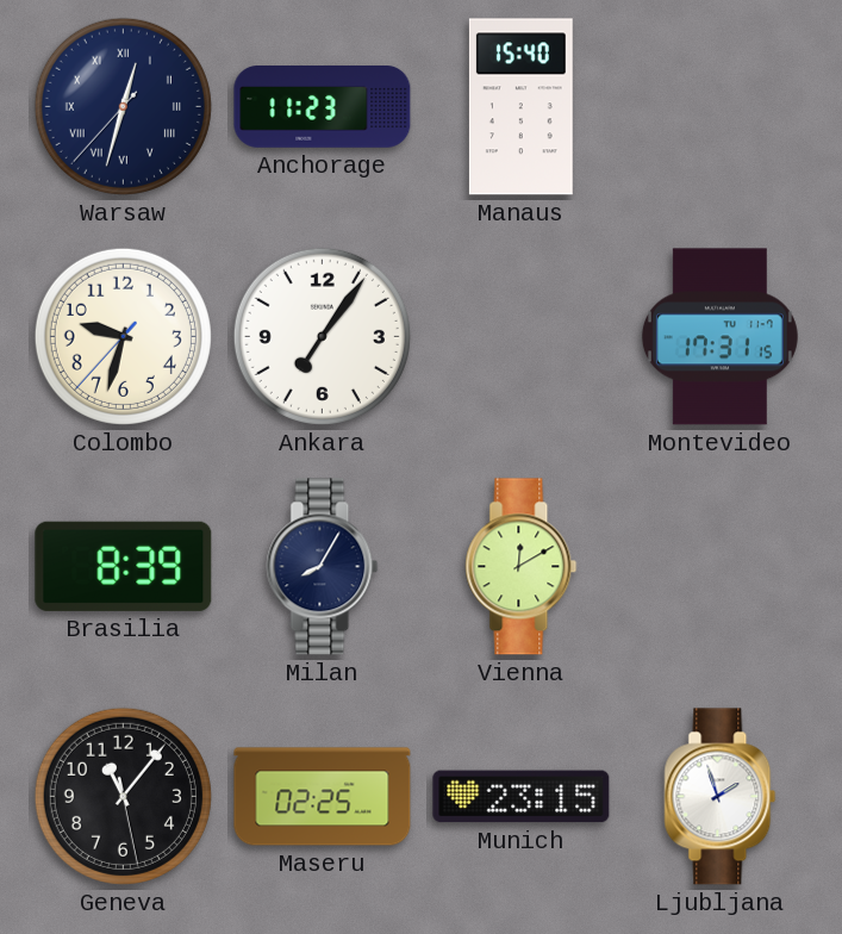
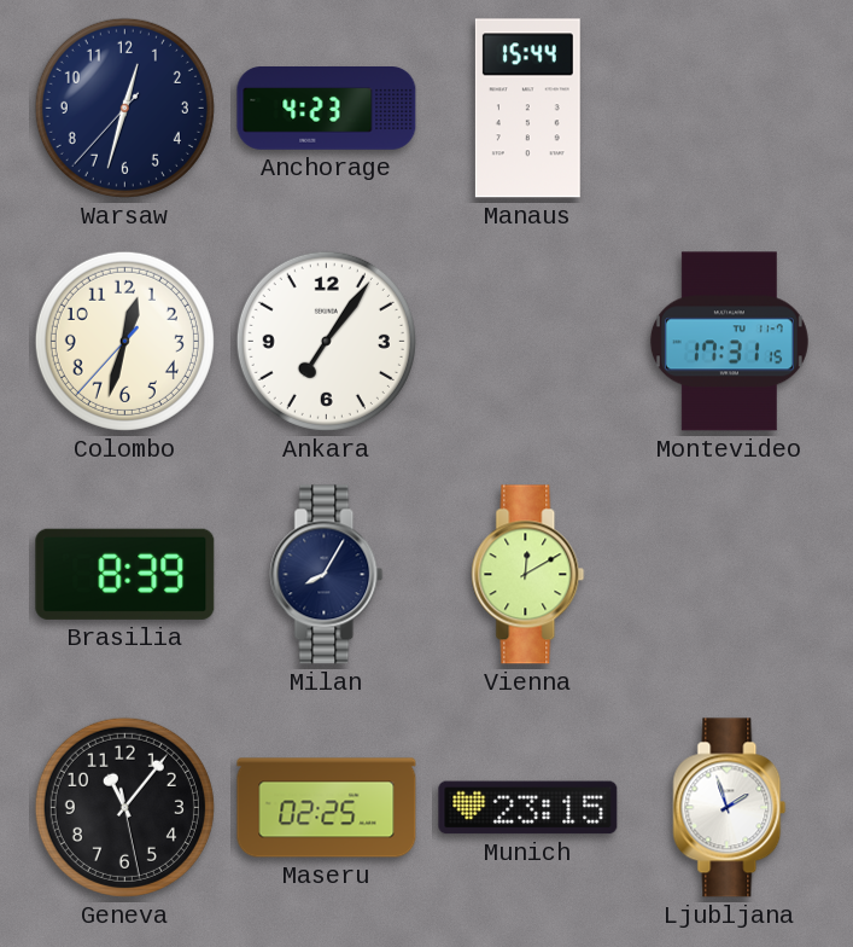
Warsaw numerals: Roman -> Arabic (124, 108)
Anchorage: 11:23 -> 4:23 (327, 109)
Manaus: 15:40 -> 15:44 (527, 109)
Colombo: 9:32 -> 12:32 (124, 341)
